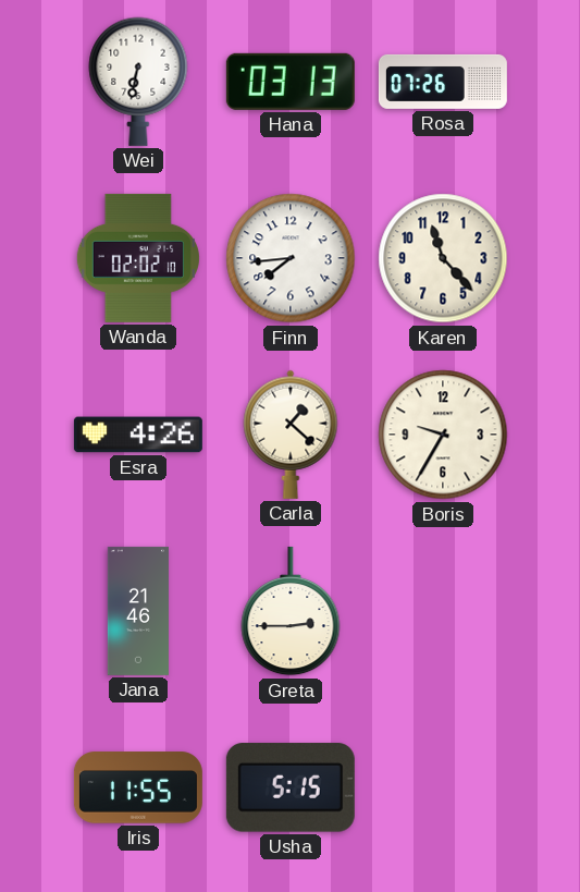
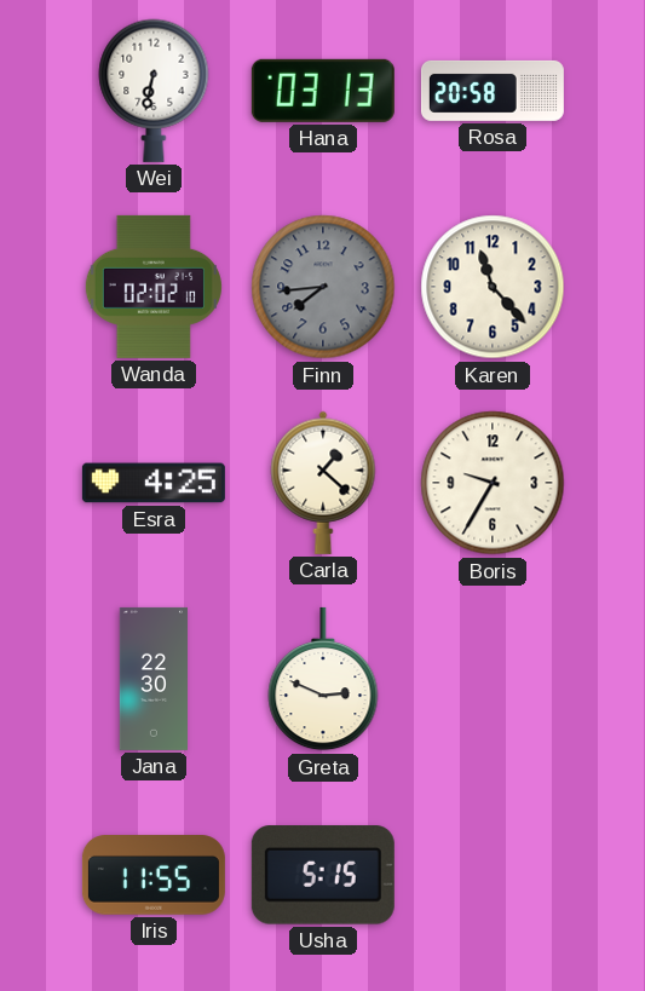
Rosa: 07:26 -> 20:58 (493, 91)
Finn dial: white -> grey (323, 287)
Esra: 4:26 -> 4:25 (154, 483)
Jana: 21:46 -> 22:30 (152, 679)
Greta: 2:45 -> 2:49 (323, 679)
